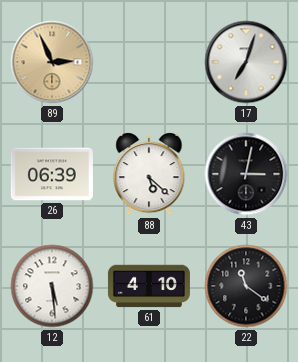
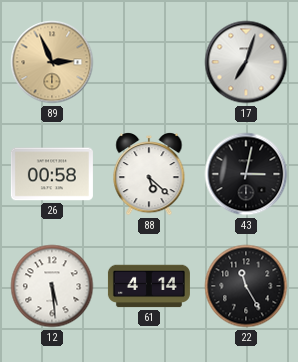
26: 06:39 -> 00:58 (52, 174)
61: 4:10 -> 4:14 (149, 286)
22: 11:21 -> 11:25 (246, 286)
